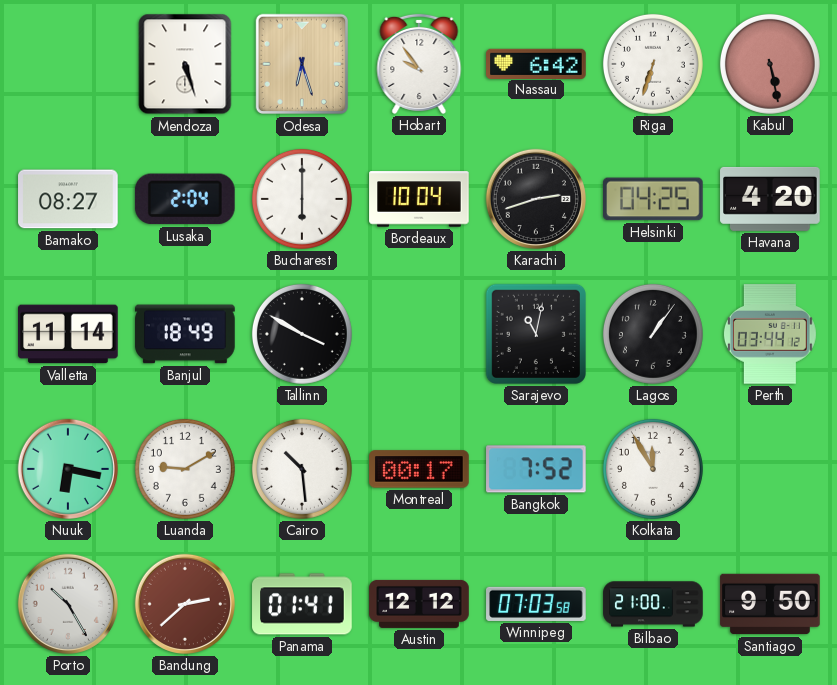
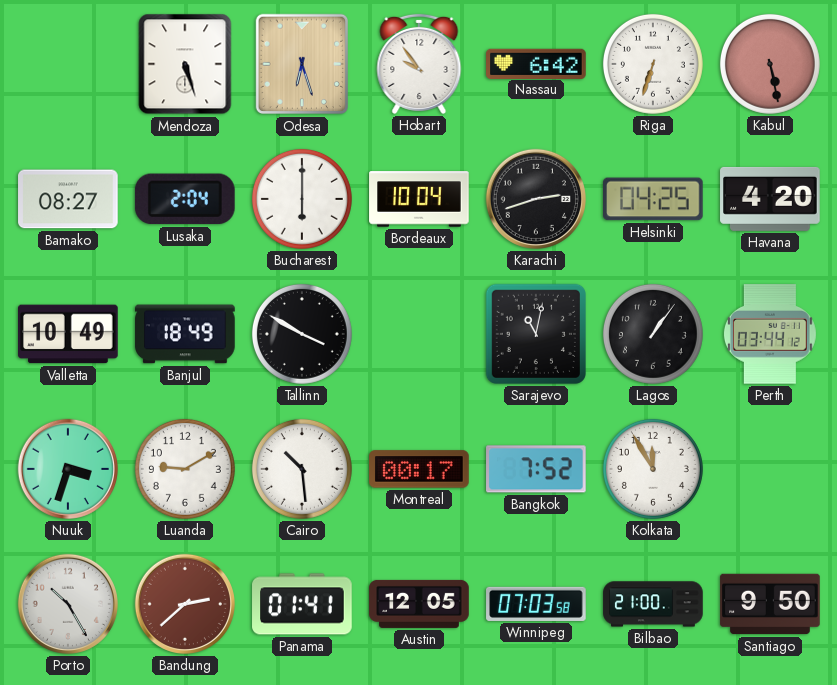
Valletta: 11:14 -> 10:49 (68, 334)
Nuuk: 6:17 -> 3:33 (68, 469)
Austin: 12:12 -> 12:05 (419, 604)
